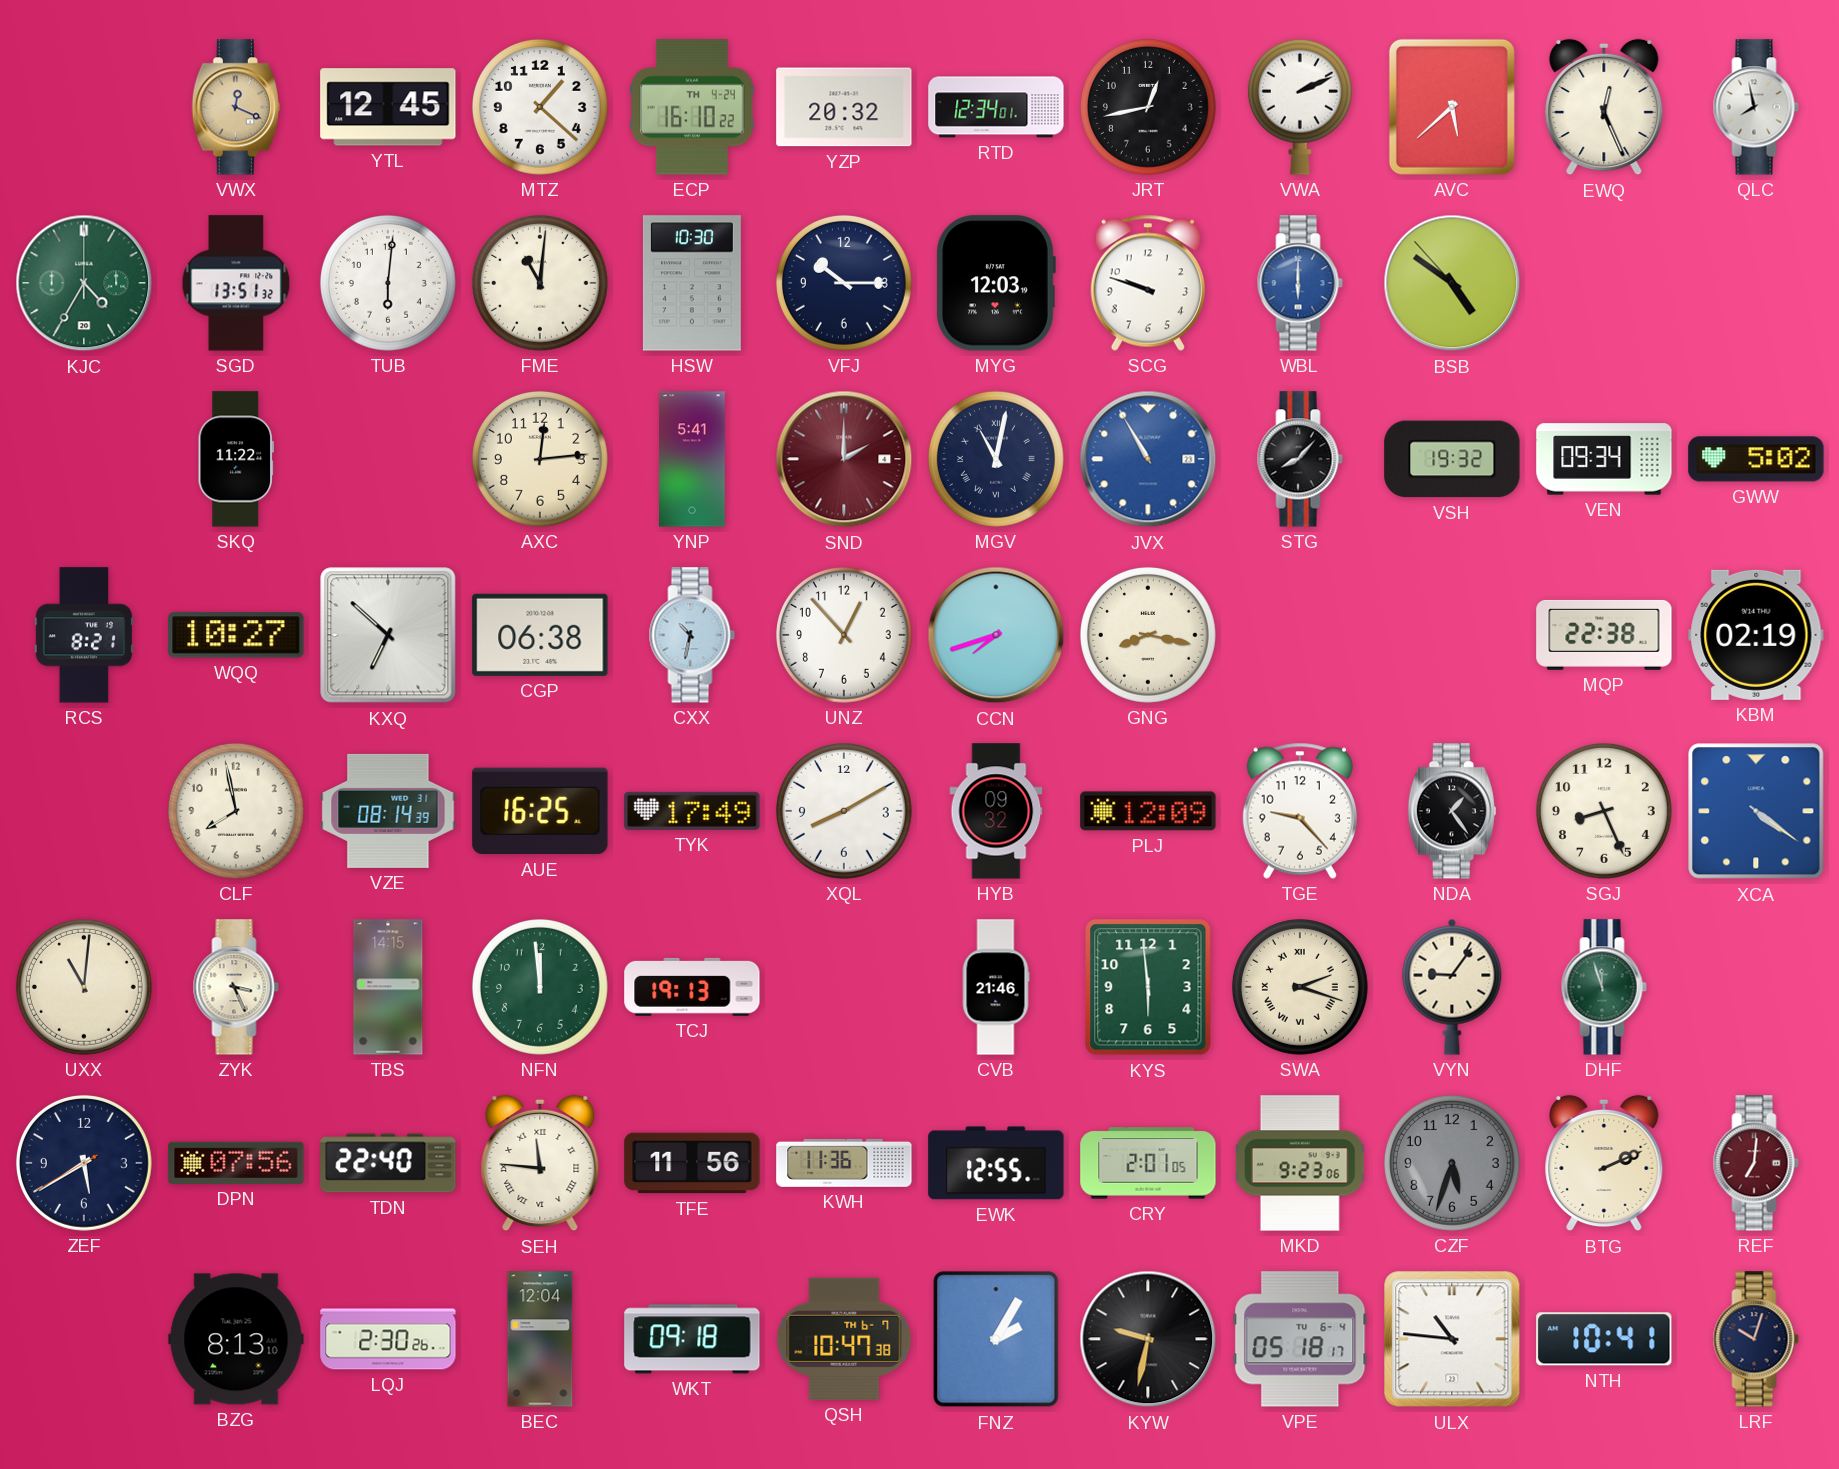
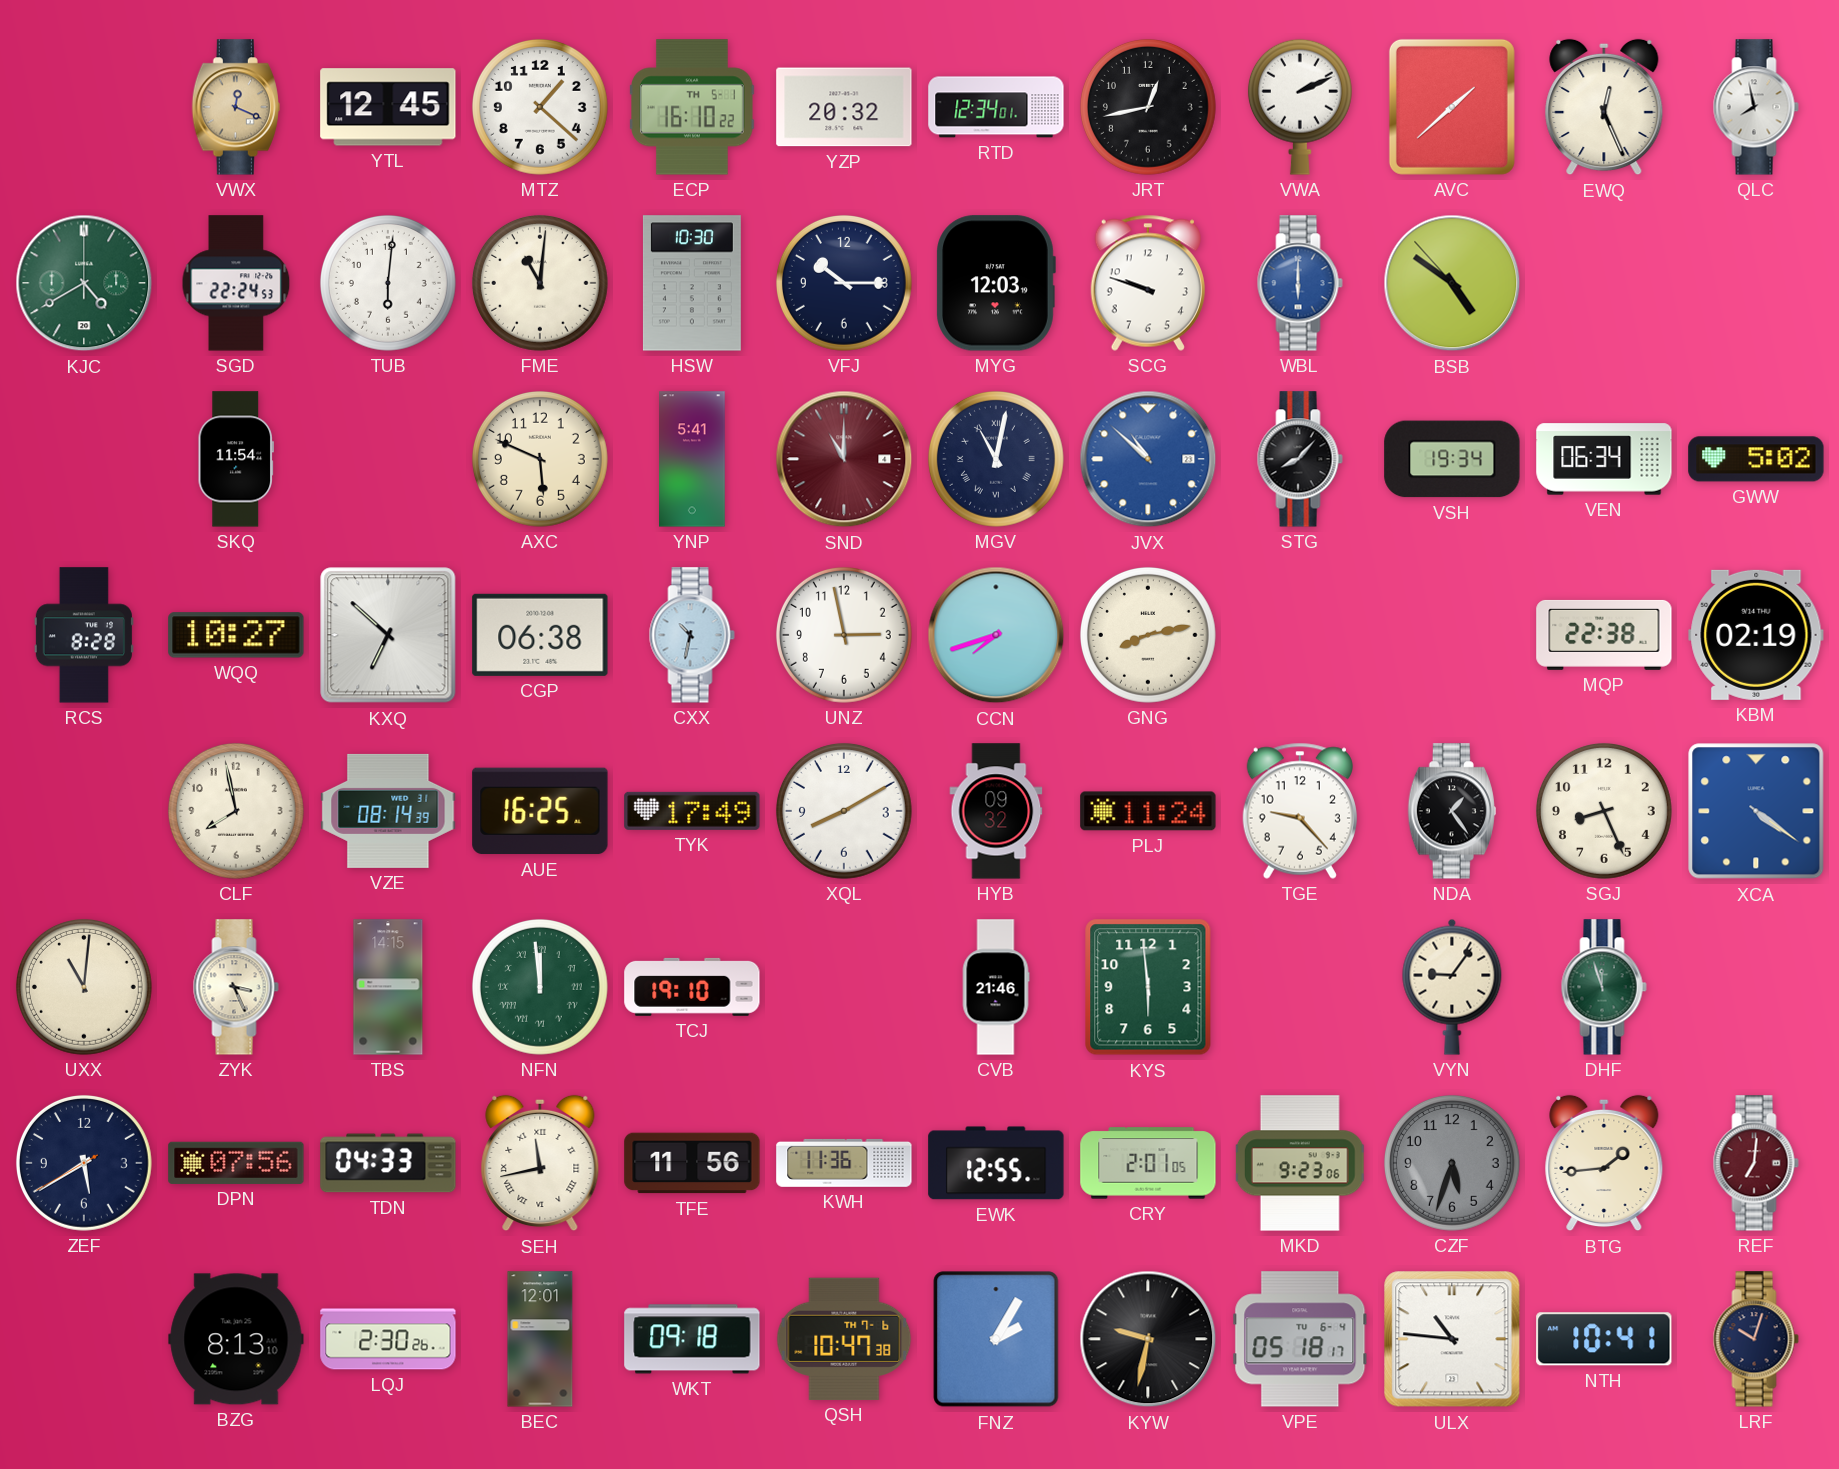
ECP date: TH 4-24 -> TH 5-1 (692, 107)
AVC: 5:38 -> 1:38 (1452, 107)
KJC: 4:35 -> 4:40 (84, 283)
SGD: 13:51 -> 22:24 (236, 283)
SKQ: 11:22 -> 11:54 (236, 459)
AXC: 12:14 -> 5:49 (540, 459)
SND: 2:00 -> 11:00 (844, 459)
JVX: 10:55 -> 10:52 (1148, 459)
VSH: 19:32 -> 19:34 (1452, 459)
VEN: 09:34 -> 06:34 (1604, 459)
RCS: 8:21 -> 8:28 (84, 635)
UNZ: 12:53 -> 2:58 (844, 635)
GNG: 8:17 -> 8:13 (1148, 635)
PLJ: 12:09 -> 11:24 (1148, 811)
NFN numerals: Arabic -> Roman (540, 987)
TCJ: 19:13 -> 19:10 (692, 987)
SWA: 2:18 -> none (1300, 987)
TDN: 22:40 -> 04:33 (388, 1163)
SEH: 11:46 -> 11:43 (540, 1163)
BTG: 2:11 -> 1:44 (1604, 1163)
BEC: 12:04 -> 12:01 (540, 1339)
QSH date: TH 6-7 -> TH 7-6 (844, 1339)
